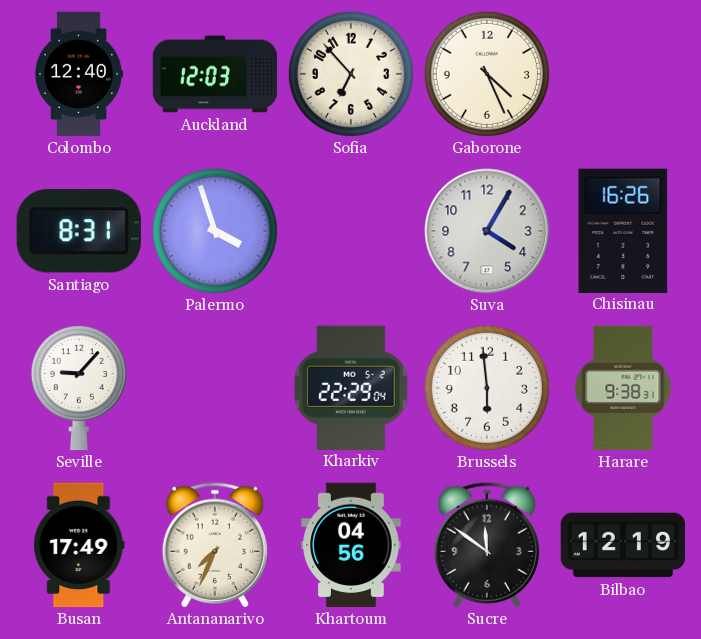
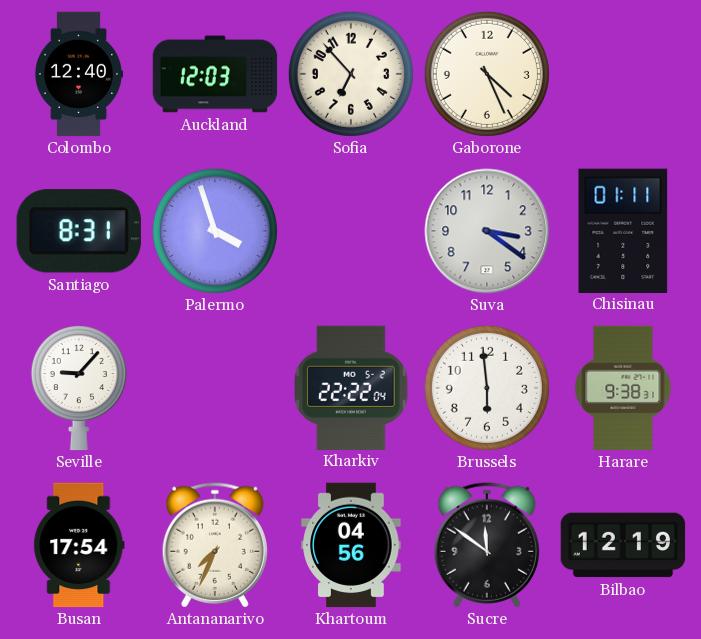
Suva: 4:05 -> 3:21 (487, 231)
Chisinau: 16:26 -> 01:11 (623, 230)
Kharkiv: 22:29 -> 22:22 (351, 387)
Busan: 17:49 -> 17:54 (79, 545)
